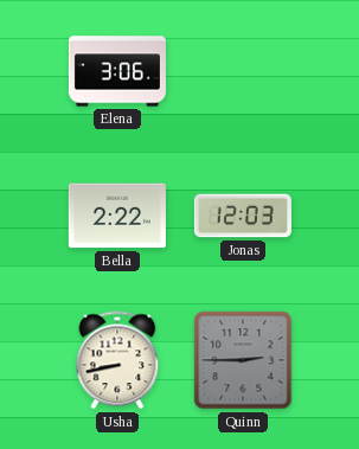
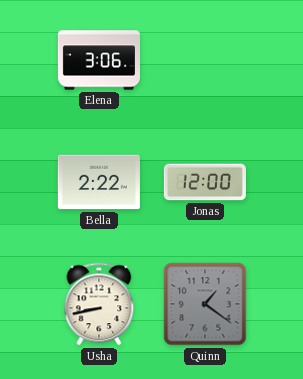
Jonas: 12:03 -> 12:00 (205, 182)
Quinn: 2:45 -> 1:21 (205, 304)
